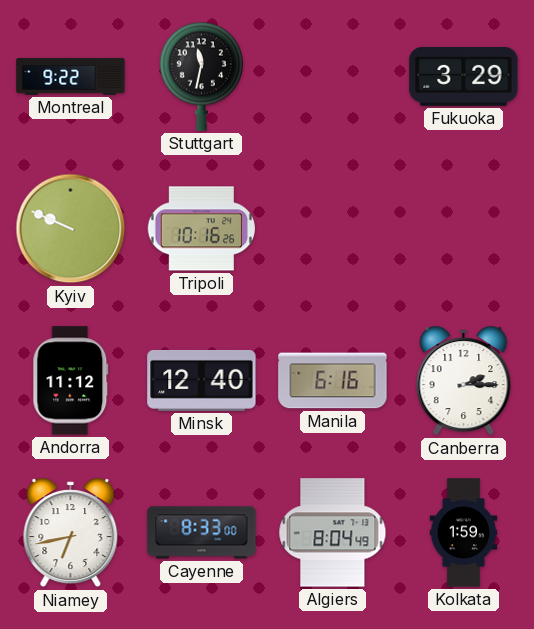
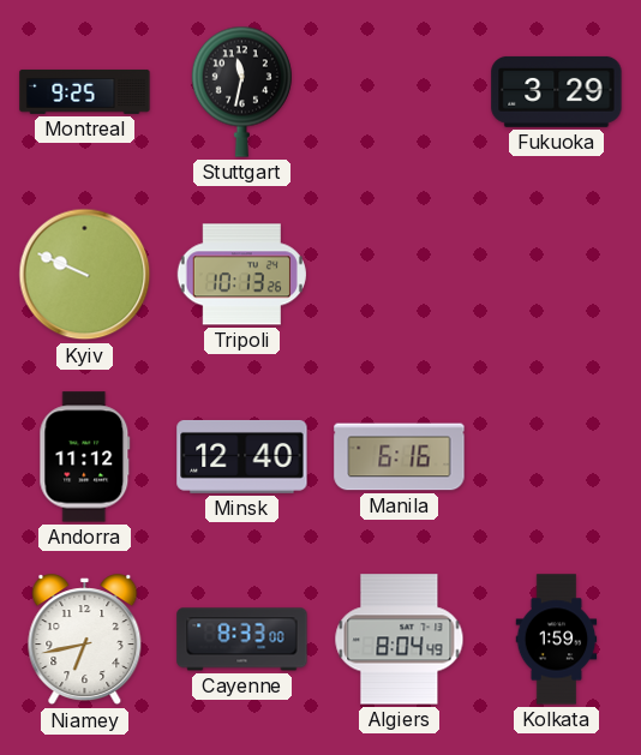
Montreal: 9:22 -> 9:25 (85, 92)
Tripoli: 10:16 -> 10:13 (241, 275)
Canberra: 2:15 -> none (464, 381)
